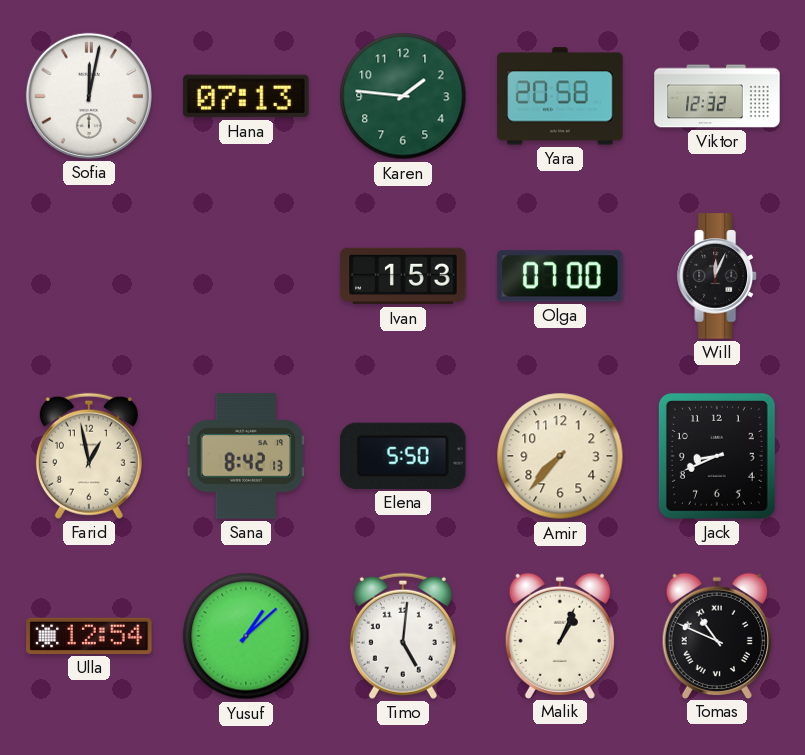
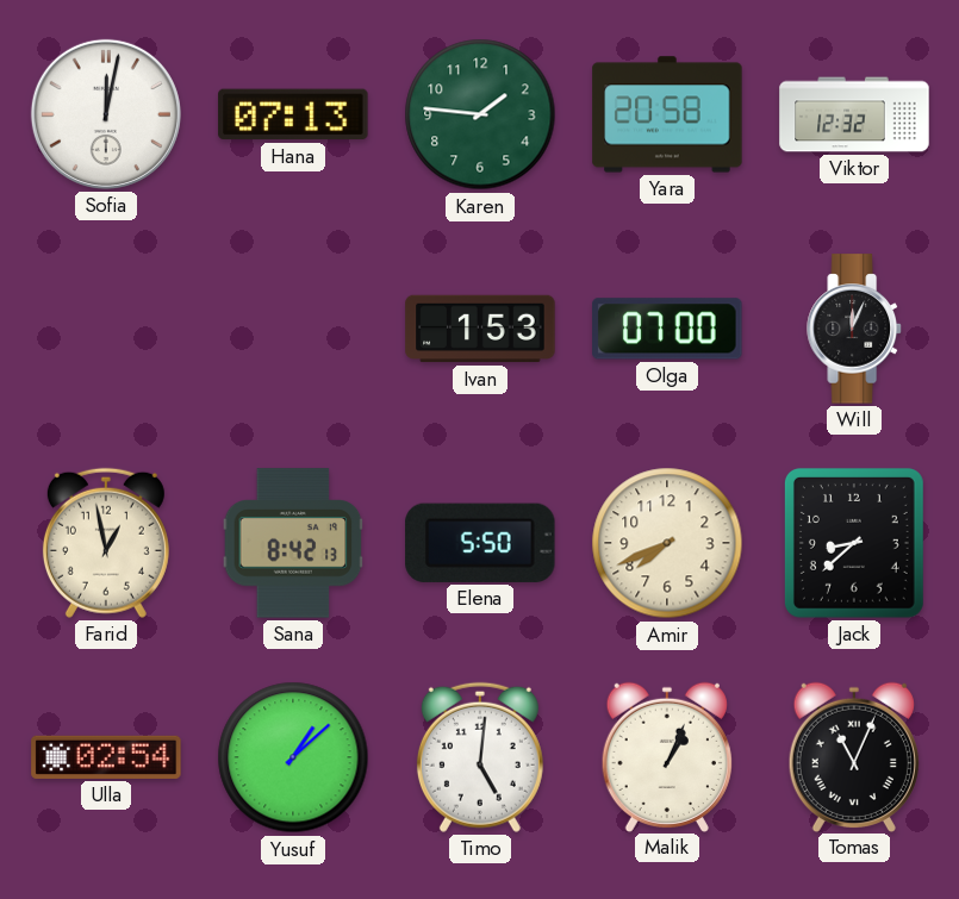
Amir: 7:37 -> 7:41 (667, 543)
Jack: 8:41 -> 8:38 (854, 543)
Ulla: 12:54 -> 02:54 (106, 757)
Tomas: 10:49 -> 11:04 (854, 756)
